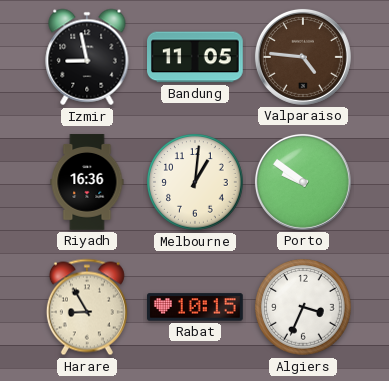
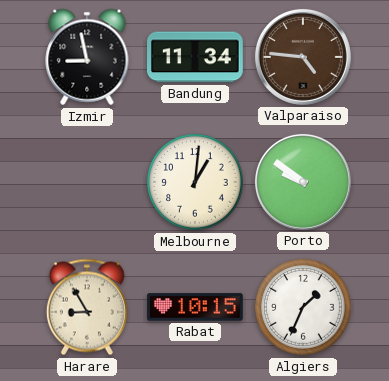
Bandung: 11:05 -> 11:34 (196, 57)
Riyadh: 16:36 -> none (87, 182)
Algiers: 3:34 -> 1:34 (303, 307)
